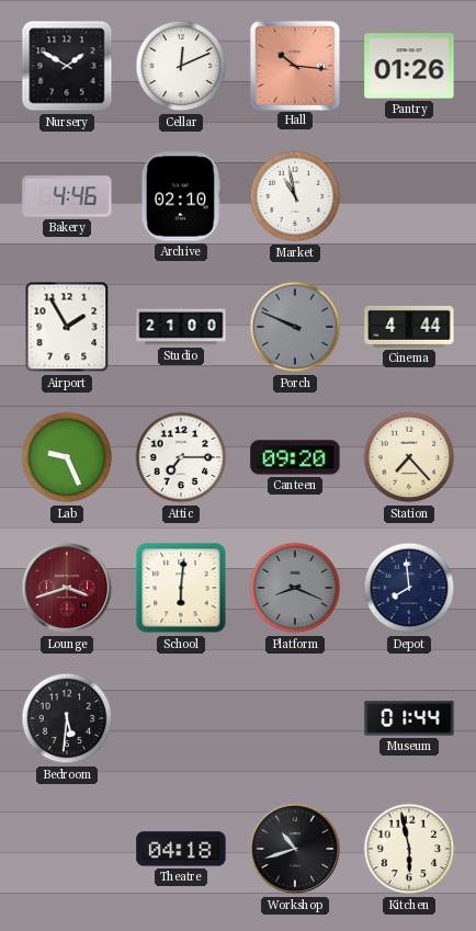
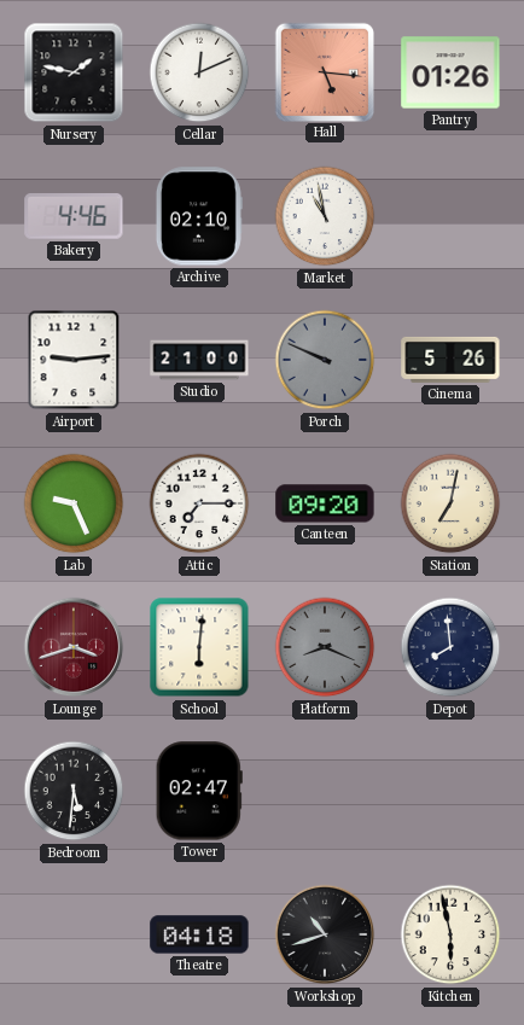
Nursery: 1:50 -> 1:47 (74, 72)
Hall: 10:16 -> 5:16 (324, 71)
Airport: 1:55 -> 9:14 (74, 360)
Cinema: 4:44 -> 5:26 (450, 360)
Station: 7:23 -> 7:02 (450, 503)
Tower: none -> 02:47 (199, 791)
Museum: 01:44 -> none (409, 718)
